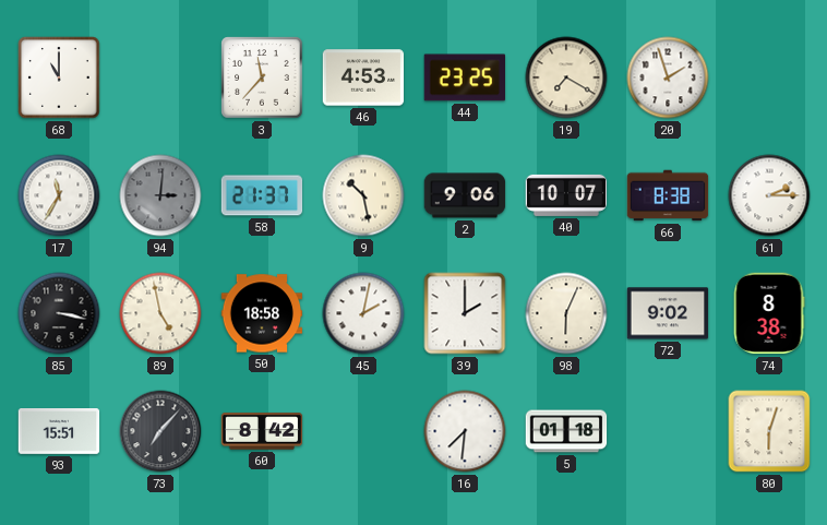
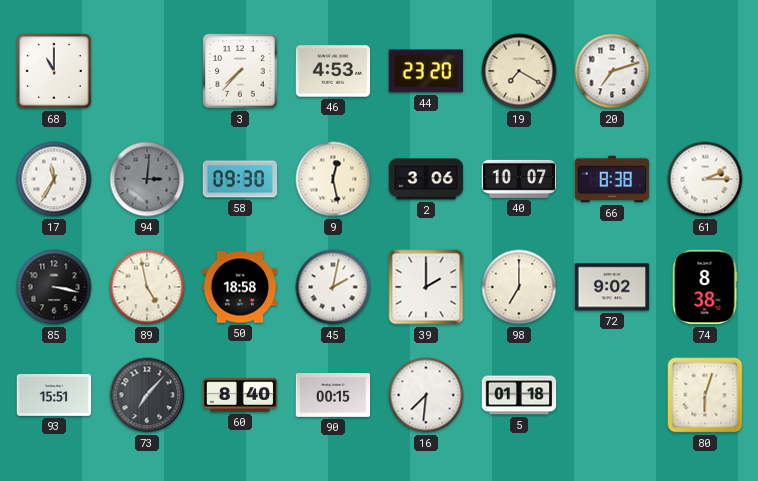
3: 11:37 -> 7:37 (240, 71)
44: 23:25 -> 23:20 (425, 71)
20: 1:57 -> 7:12 (612, 71)
58: 21:37 -> 09:30 (240, 179)
9: 10:28 -> 12:28 (333, 179)
2: 9:06 -> 3:06 (426, 179)
98: 6:04 -> 7:00 (519, 287)
60: 8:42 -> 8:40 (240, 395)
90: none -> 00:15 (333, 396)
